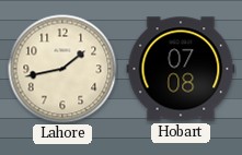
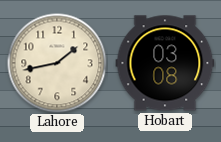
Hobart: 07:08 -> 03:08 (165, 63)
